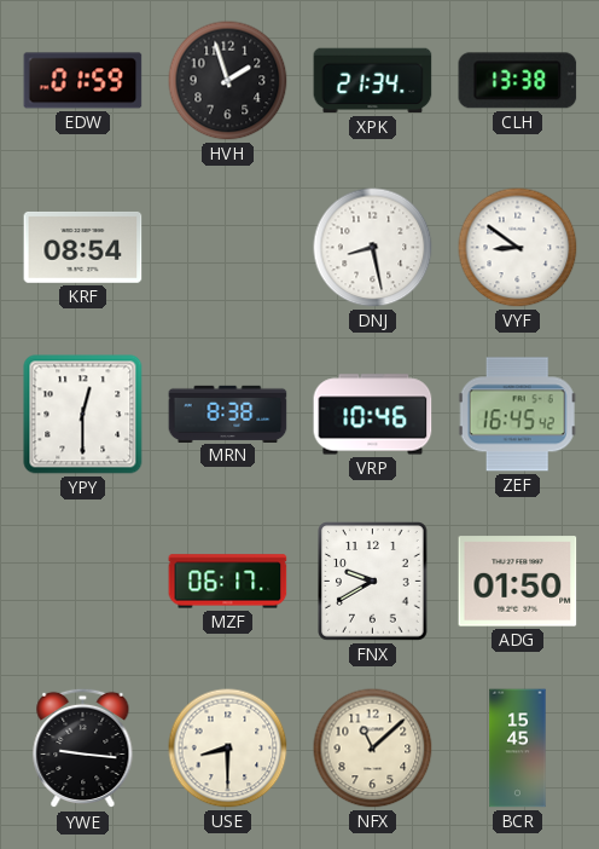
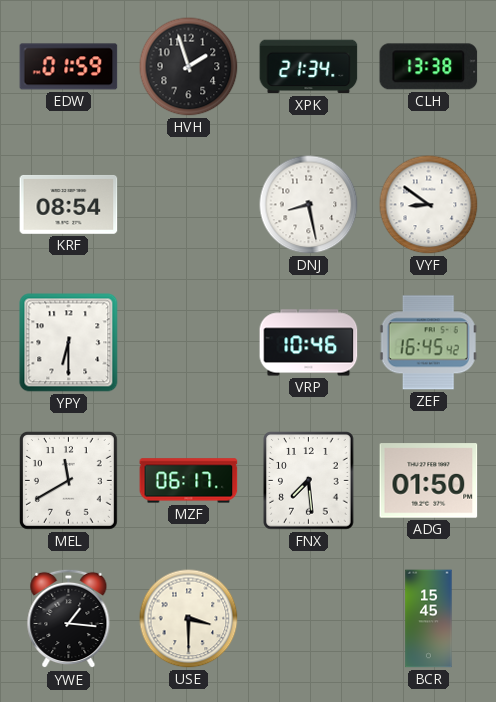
YPY: 12:30 -> 6:30 (69, 343)
MRN: 8:38 -> none (228, 414)
MEL: none -> 11:40 (68, 480)
FNX: 9:40 -> 7:29 (309, 481)
YWE: 9:16 -> 1:16 (69, 619)
USE: 8:30 -> 3:30 (189, 619)
NFX: 11:08 -> none (373, 749)
